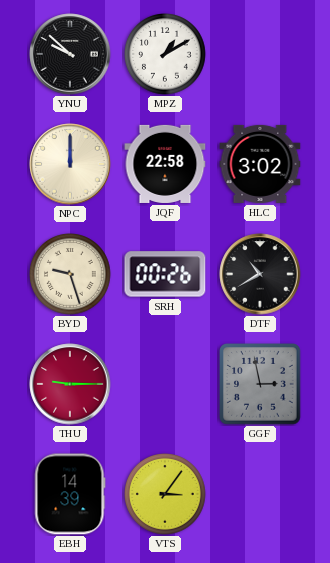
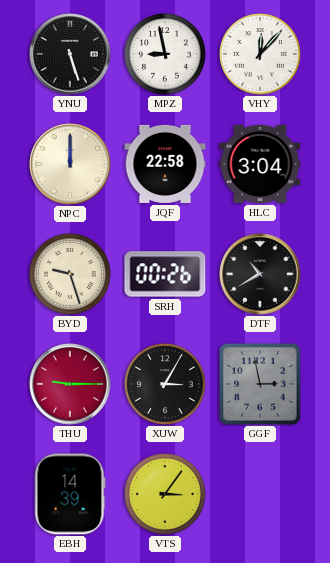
YNU: 9:52 -> 5:27 (70, 54)
MPZ: 1:10 -> 8:58 (165, 54)
VHY: none -> 12:07 (260, 54)
HLC: 3:02 -> 3:04 (260, 164)
XUW: none -> 3:05 (165, 384)
